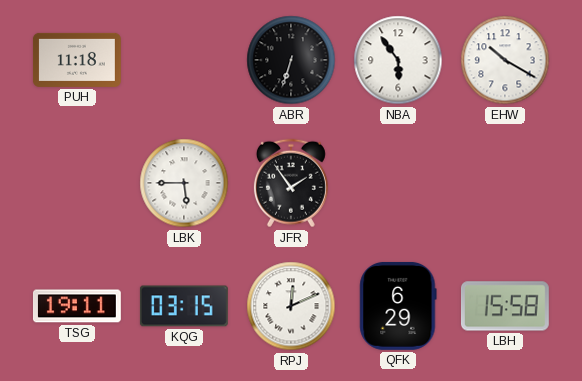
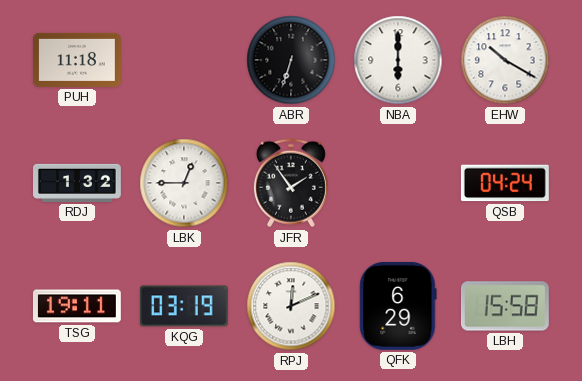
NBA: 5:54 -> 6:00 (398, 60)
RDJ: none -> 1:32 (78, 183)
LBK: 5:45 -> 12:45 (184, 183)
QSB: none -> 04:24 (505, 183)
KQG: 03:15 -> 03:19 (184, 306)
